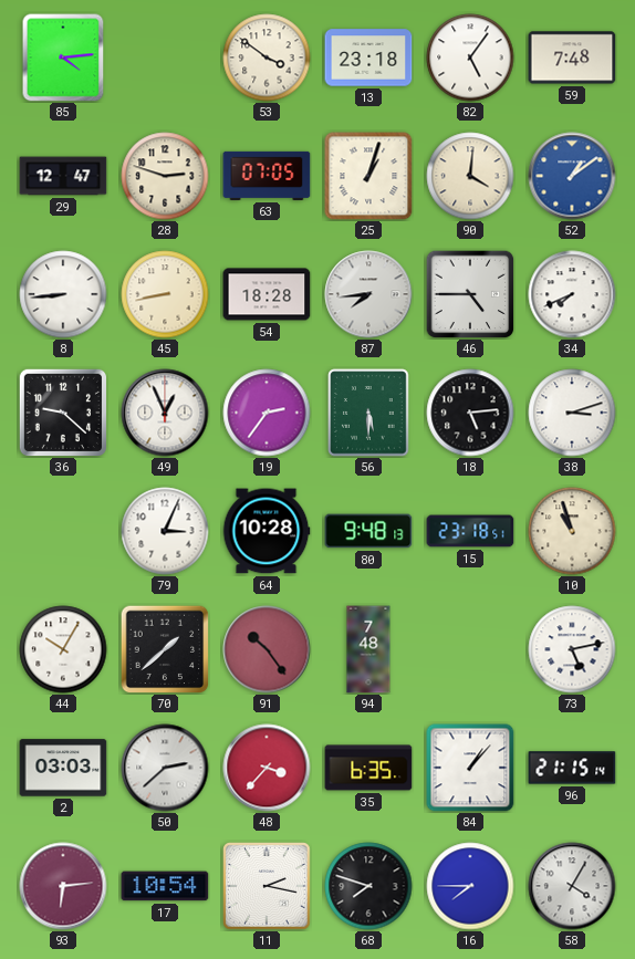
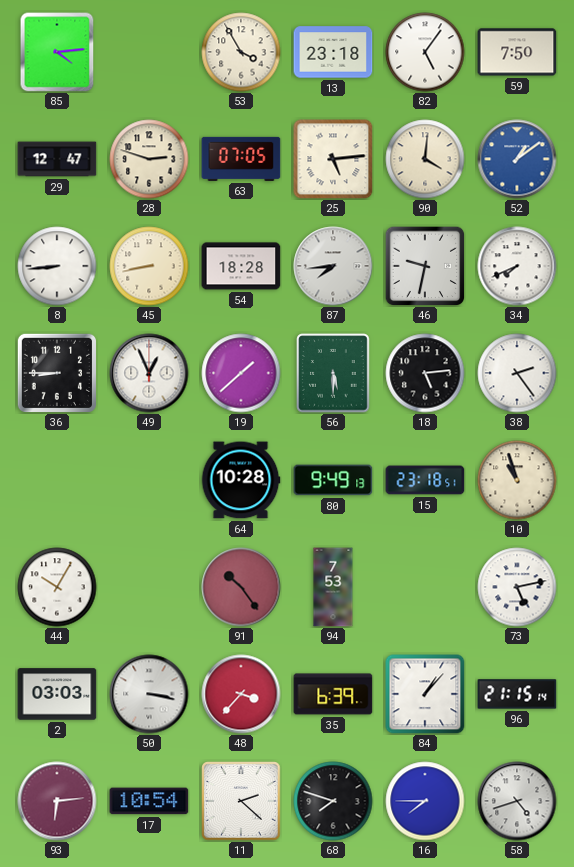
53: 3:51 -> 3:55 (241, 52)
59: 7:48 -> 7:50 (517, 52)
25: 1:03 -> 5:14 (333, 159)
46: 4:45 -> 9:32 (425, 266)
36: 9:22 -> 8:45 (56, 372)
19: 2:36 -> 1:38 (241, 373)
38: 3:12 -> 2:24 (517, 373)
79: 3:04 -> none (165, 531)
80: 9:48 -> 9:49 (333, 480)
70: 1:38 -> none (165, 649)
94: 7:48 -> 7:53 (333, 587)
50: 2:38 -> 3:17 (149, 694)
35: 6:35 -> 6:39 (333, 694)
11: 2:17 -> 2:22 (241, 801)
58: 4:05 -> 4:42 (517, 801)
